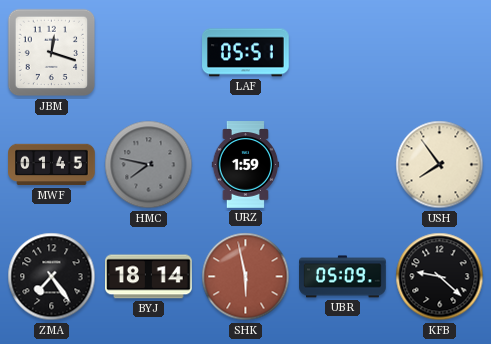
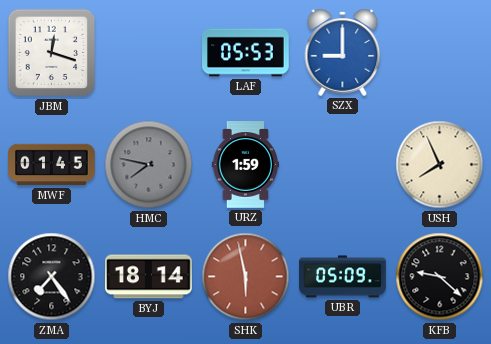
LAF: 05:51 -> 05:53 (246, 53)
SZX: none -> 9:00 (343, 52)
USH: 7:54 -> 7:56 (440, 165)
